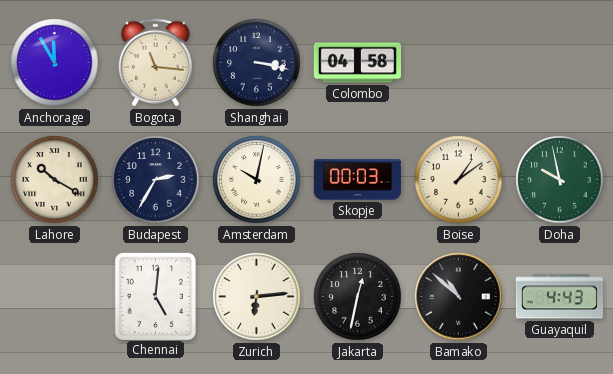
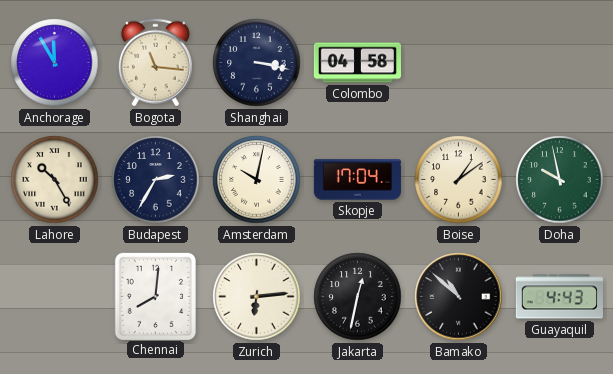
Lahore: 10:20 -> 10:25 (55, 180)
Skopje: 00:03 -> 17:04 (357, 180)
Chennai: 5:01 -> 8:01 (155, 296)
